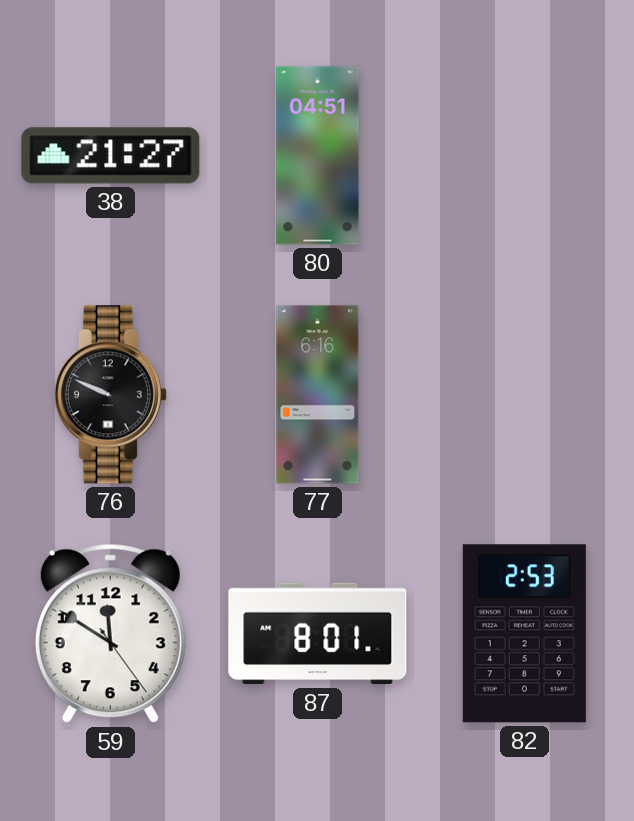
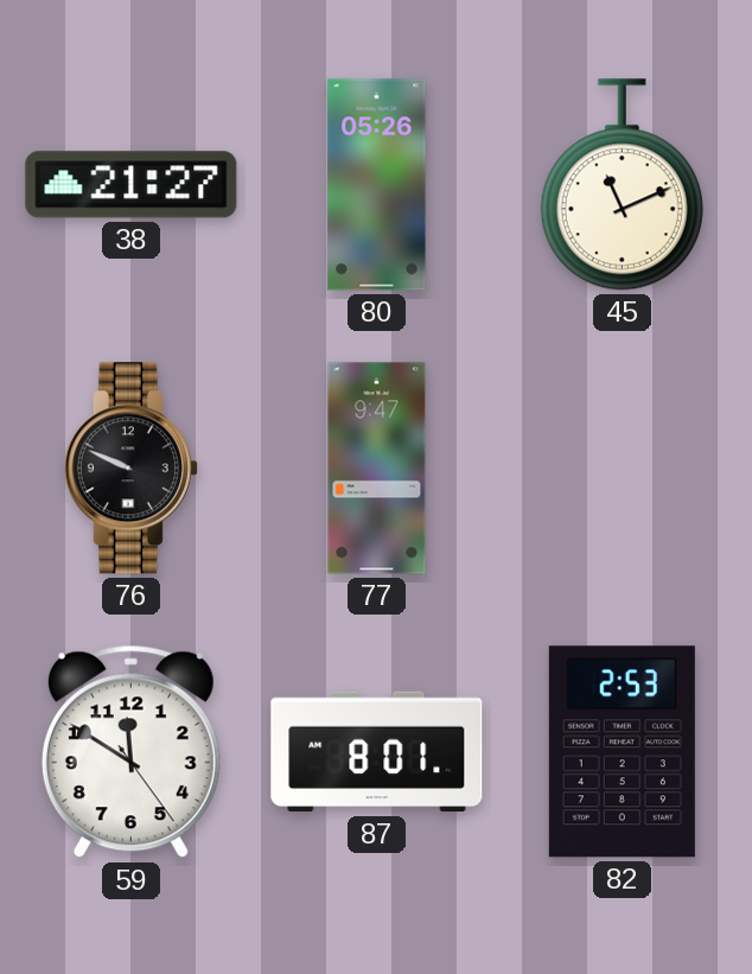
80: 04:51 -> 05:26 (377, 185)
45: none -> 11:11 (622, 185)
77: 6:16 -> 9:47 (377, 469)
